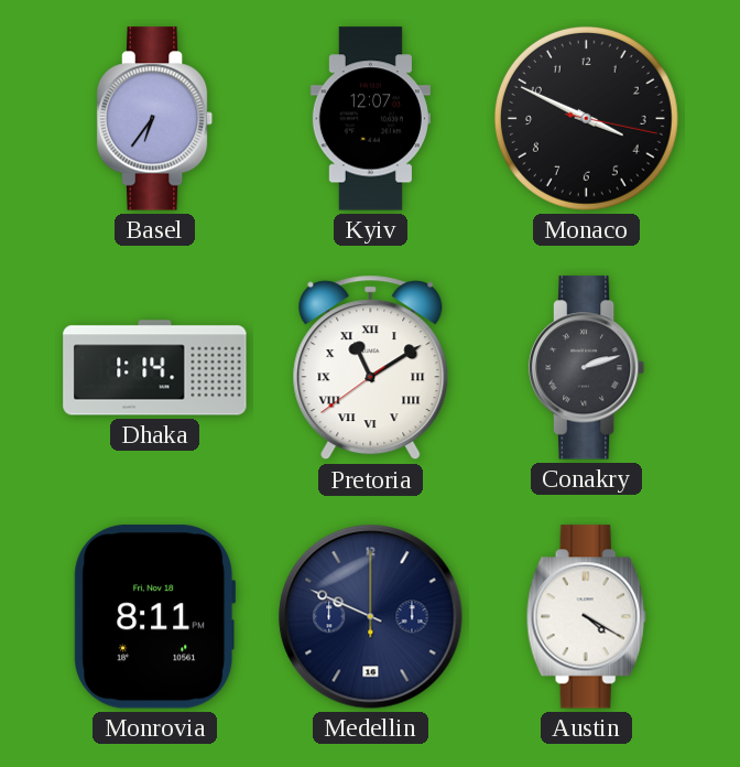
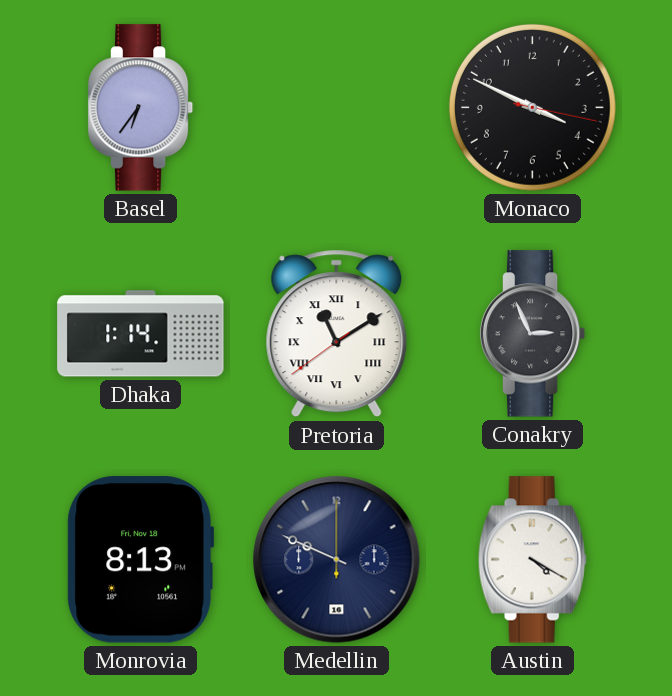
Kyiv: 12:07 -> none (370, 119)
Conakry: 2:12 -> 2:56 (533, 334)
Monrovia: 8:11 -> 8:13 (141, 560)
